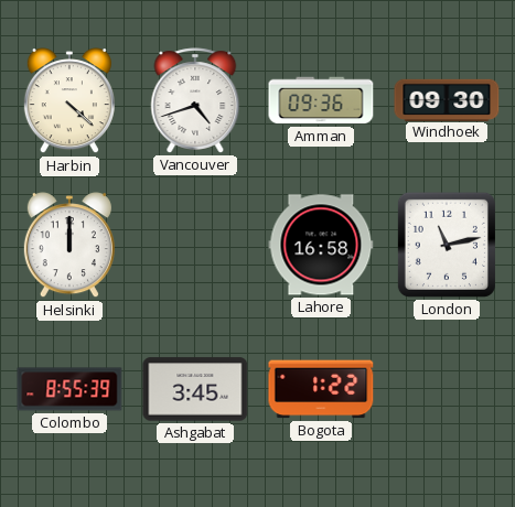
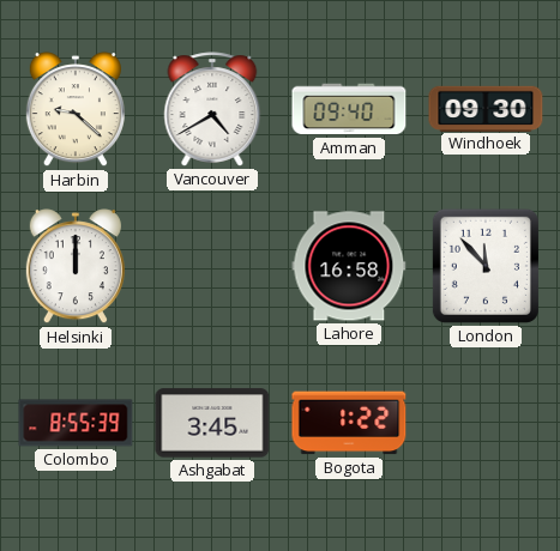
Harbin: 4:22 -> 9:22 (76, 110)
Vancouver: 4:42 -> 4:40 (212, 109)
Amman: 09:36 -> 09:40 (349, 109)
London: 11:13 -> 11:53 (486, 266)
